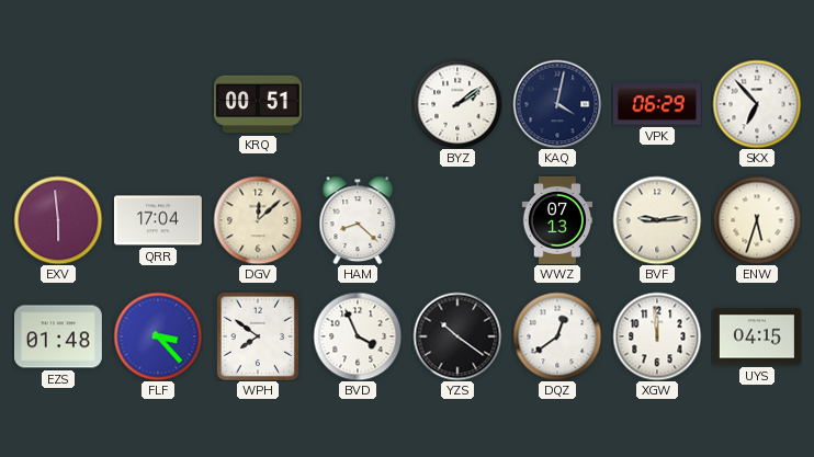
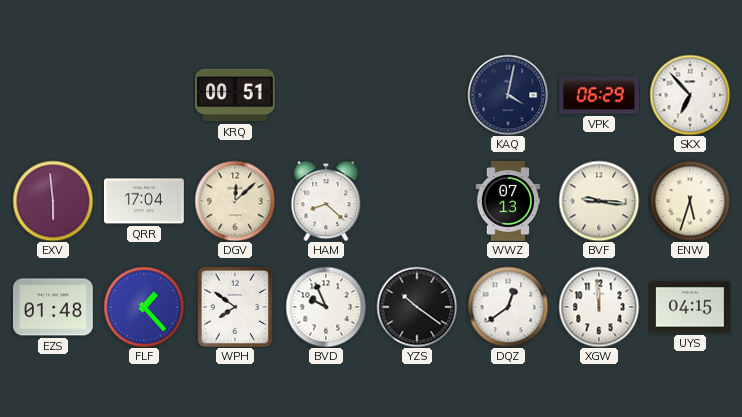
BYZ: 2:09 -> none (457, 104)
BVF: 9:14 -> 9:16 (599, 201)
FLF: 3:23 -> 1:23 (144, 307)
BVD: 3:56 -> 9:56 (326, 307)
